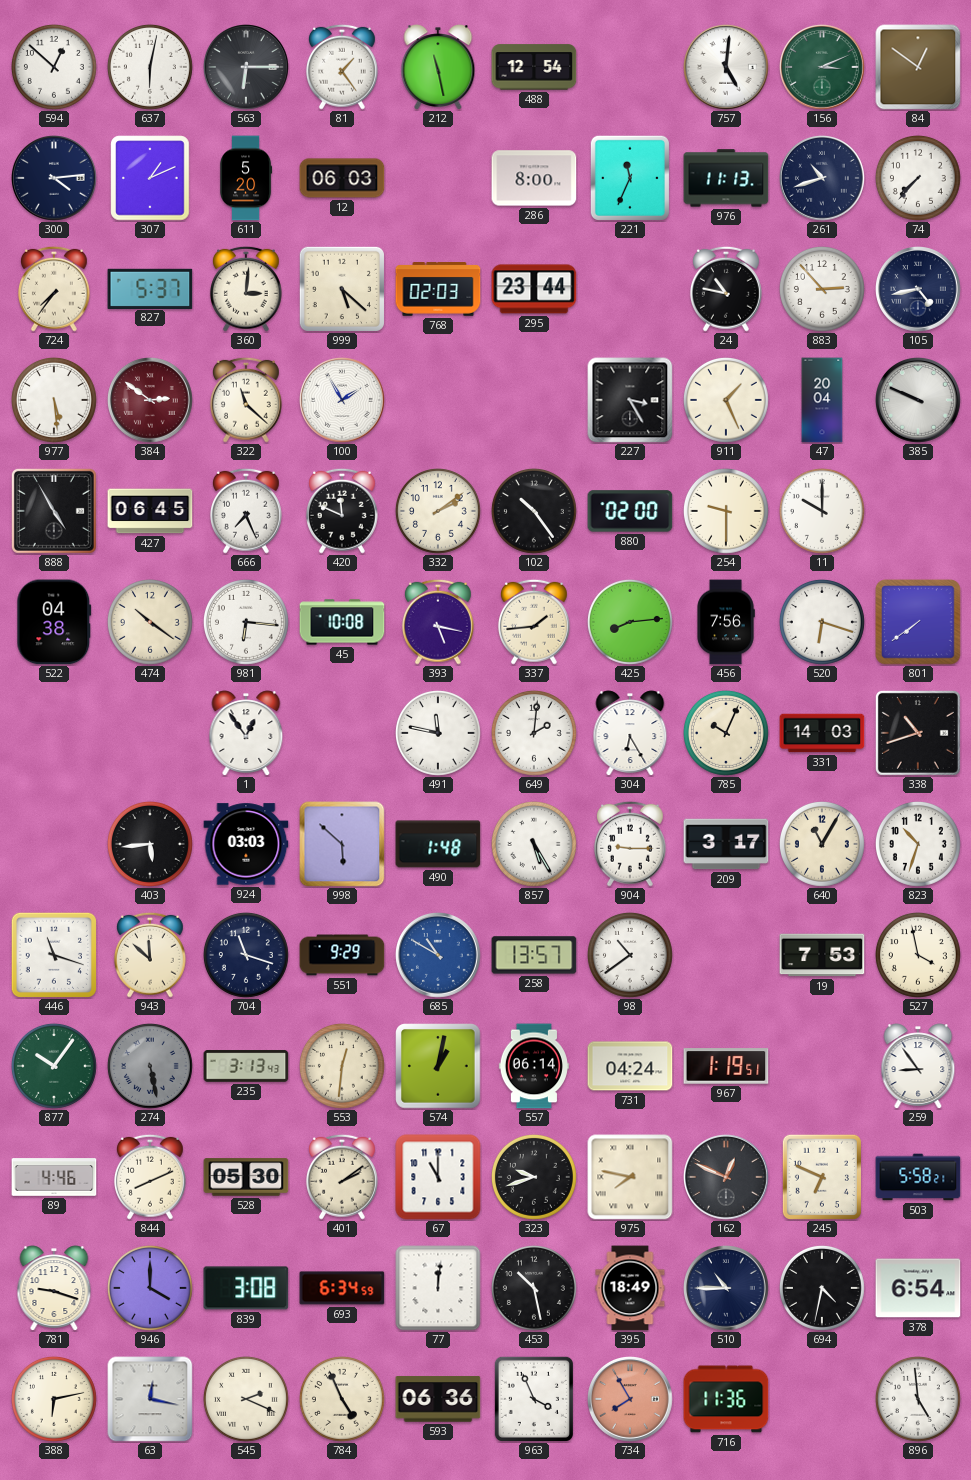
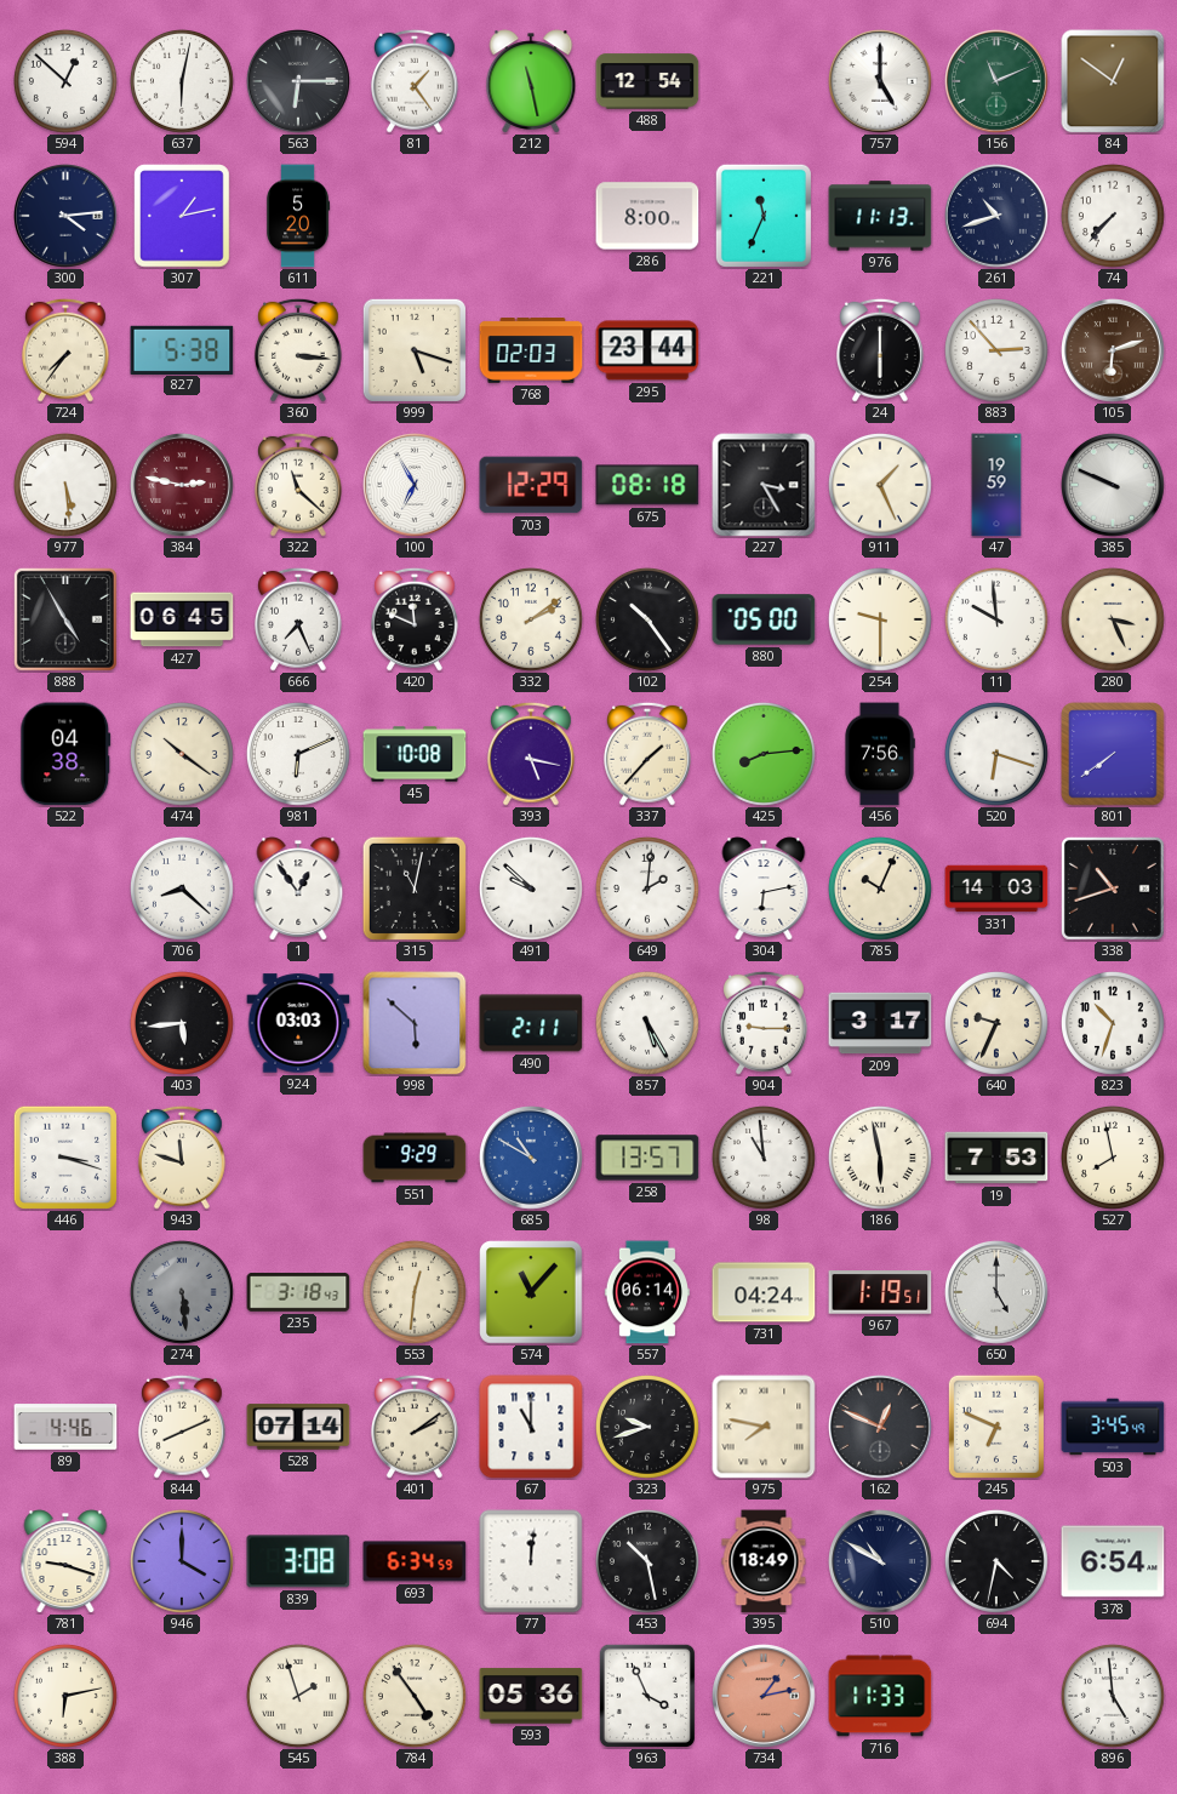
757: 5:01 -> 5:00 (881, 82)
156: 3:11 -> 11:11 (998, 82)
307: 1:11 -> 1:13 (182, 216)
12: 06:03 -> none (342, 178)
827: 5:37 -> 5:38 (182, 349)
360: 3:01 -> 3:16 (298, 350)
999: 5:22 -> 5:18 (415, 350)
24: 10:47 -> 6:00 (880, 350)
105: 4:43 -> 6:12 (1114, 352)
105 dial: navy -> brown (1114, 352)
384: 2:51 -> 2:47 (183, 486)
100: 1:55 -> 6:55 (416, 486)
703: none -> 12:29 (531, 485)
675: none -> 08:18 (647, 485)
47: 20:04 -> 19:59 (996, 485)
880: 02:00 -> 05:00 (764, 619)
11: 10:00 -> 9:59 (996, 619)
280: none -> 3:26 (1113, 619)
981: 6:16 -> 6:11 (298, 754)
337: 1:44 -> 1:37 (647, 754)
706: none -> 8:22 (182, 889)
315: none -> 11:02 (415, 889)
491: 11:47 -> 9:52 (531, 889)
304: 6:25 -> 6:13 (764, 889)
490: 1:48 -> 2:11 (531, 1023)
640: 11:05 -> 9:34 (996, 1023)
446: 11:18 -> 3:18 (65, 1158)
943: 11:52 -> 11:48 (182, 1158)
704: 11:18 -> none (246, 955)
98: 10:39 -> 10:59 (764, 1158)
186: none -> 5:58 (880, 1158)
527: 3:58 -> 7:58 (1113, 1158)
877: 10:06 -> none (54, 1066)
274: 5:28 -> 5:29 (182, 1292)
235: 3:13 -> 3:18 (298, 1292)
574: 1:02 -> 11:07 (531, 1292)
650: none -> 5:00 (998, 1293)
259: 8:54 -> none (918, 1066)
528: 05:30 -> 07:14 (298, 1427)
503: 5:58 -> 3:45 (1113, 1427)
510: 10:45 -> 10:50 (881, 1562)
63: 12:17 -> none (150, 1399)
545: 2:19 -> 1:57 (298, 1696)
784: 4:56 -> 4:54 (415, 1696)
593: 06:36 -> 05:36 (531, 1696)
734: 7:55 -> 1:13 (765, 1697)
716: 11:36 -> 11:33 (880, 1696)
